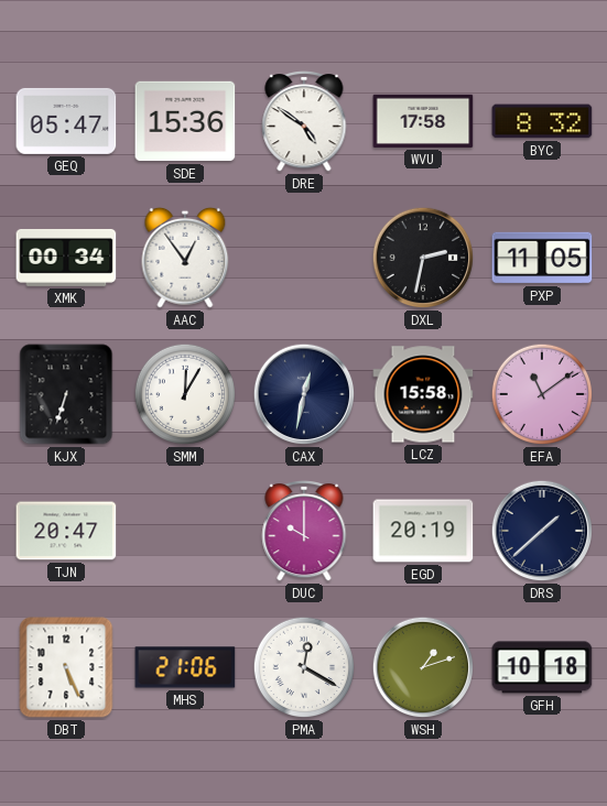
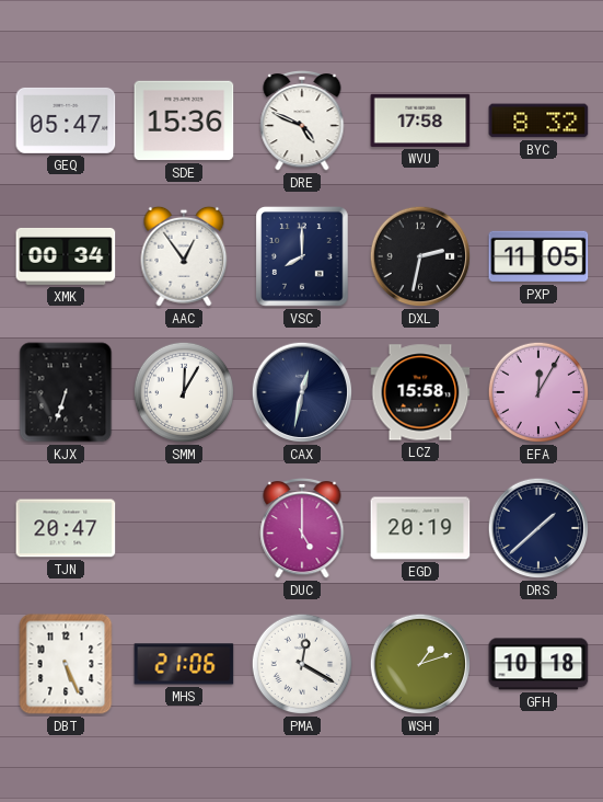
DRE: 4:51 -> 4:49 (302, 121)
VSC: none -> 8:00 (303, 256)
EFA: 11:09 -> 12:05 (538, 392)
DUC: 10:00 -> 5:00 (302, 528)
